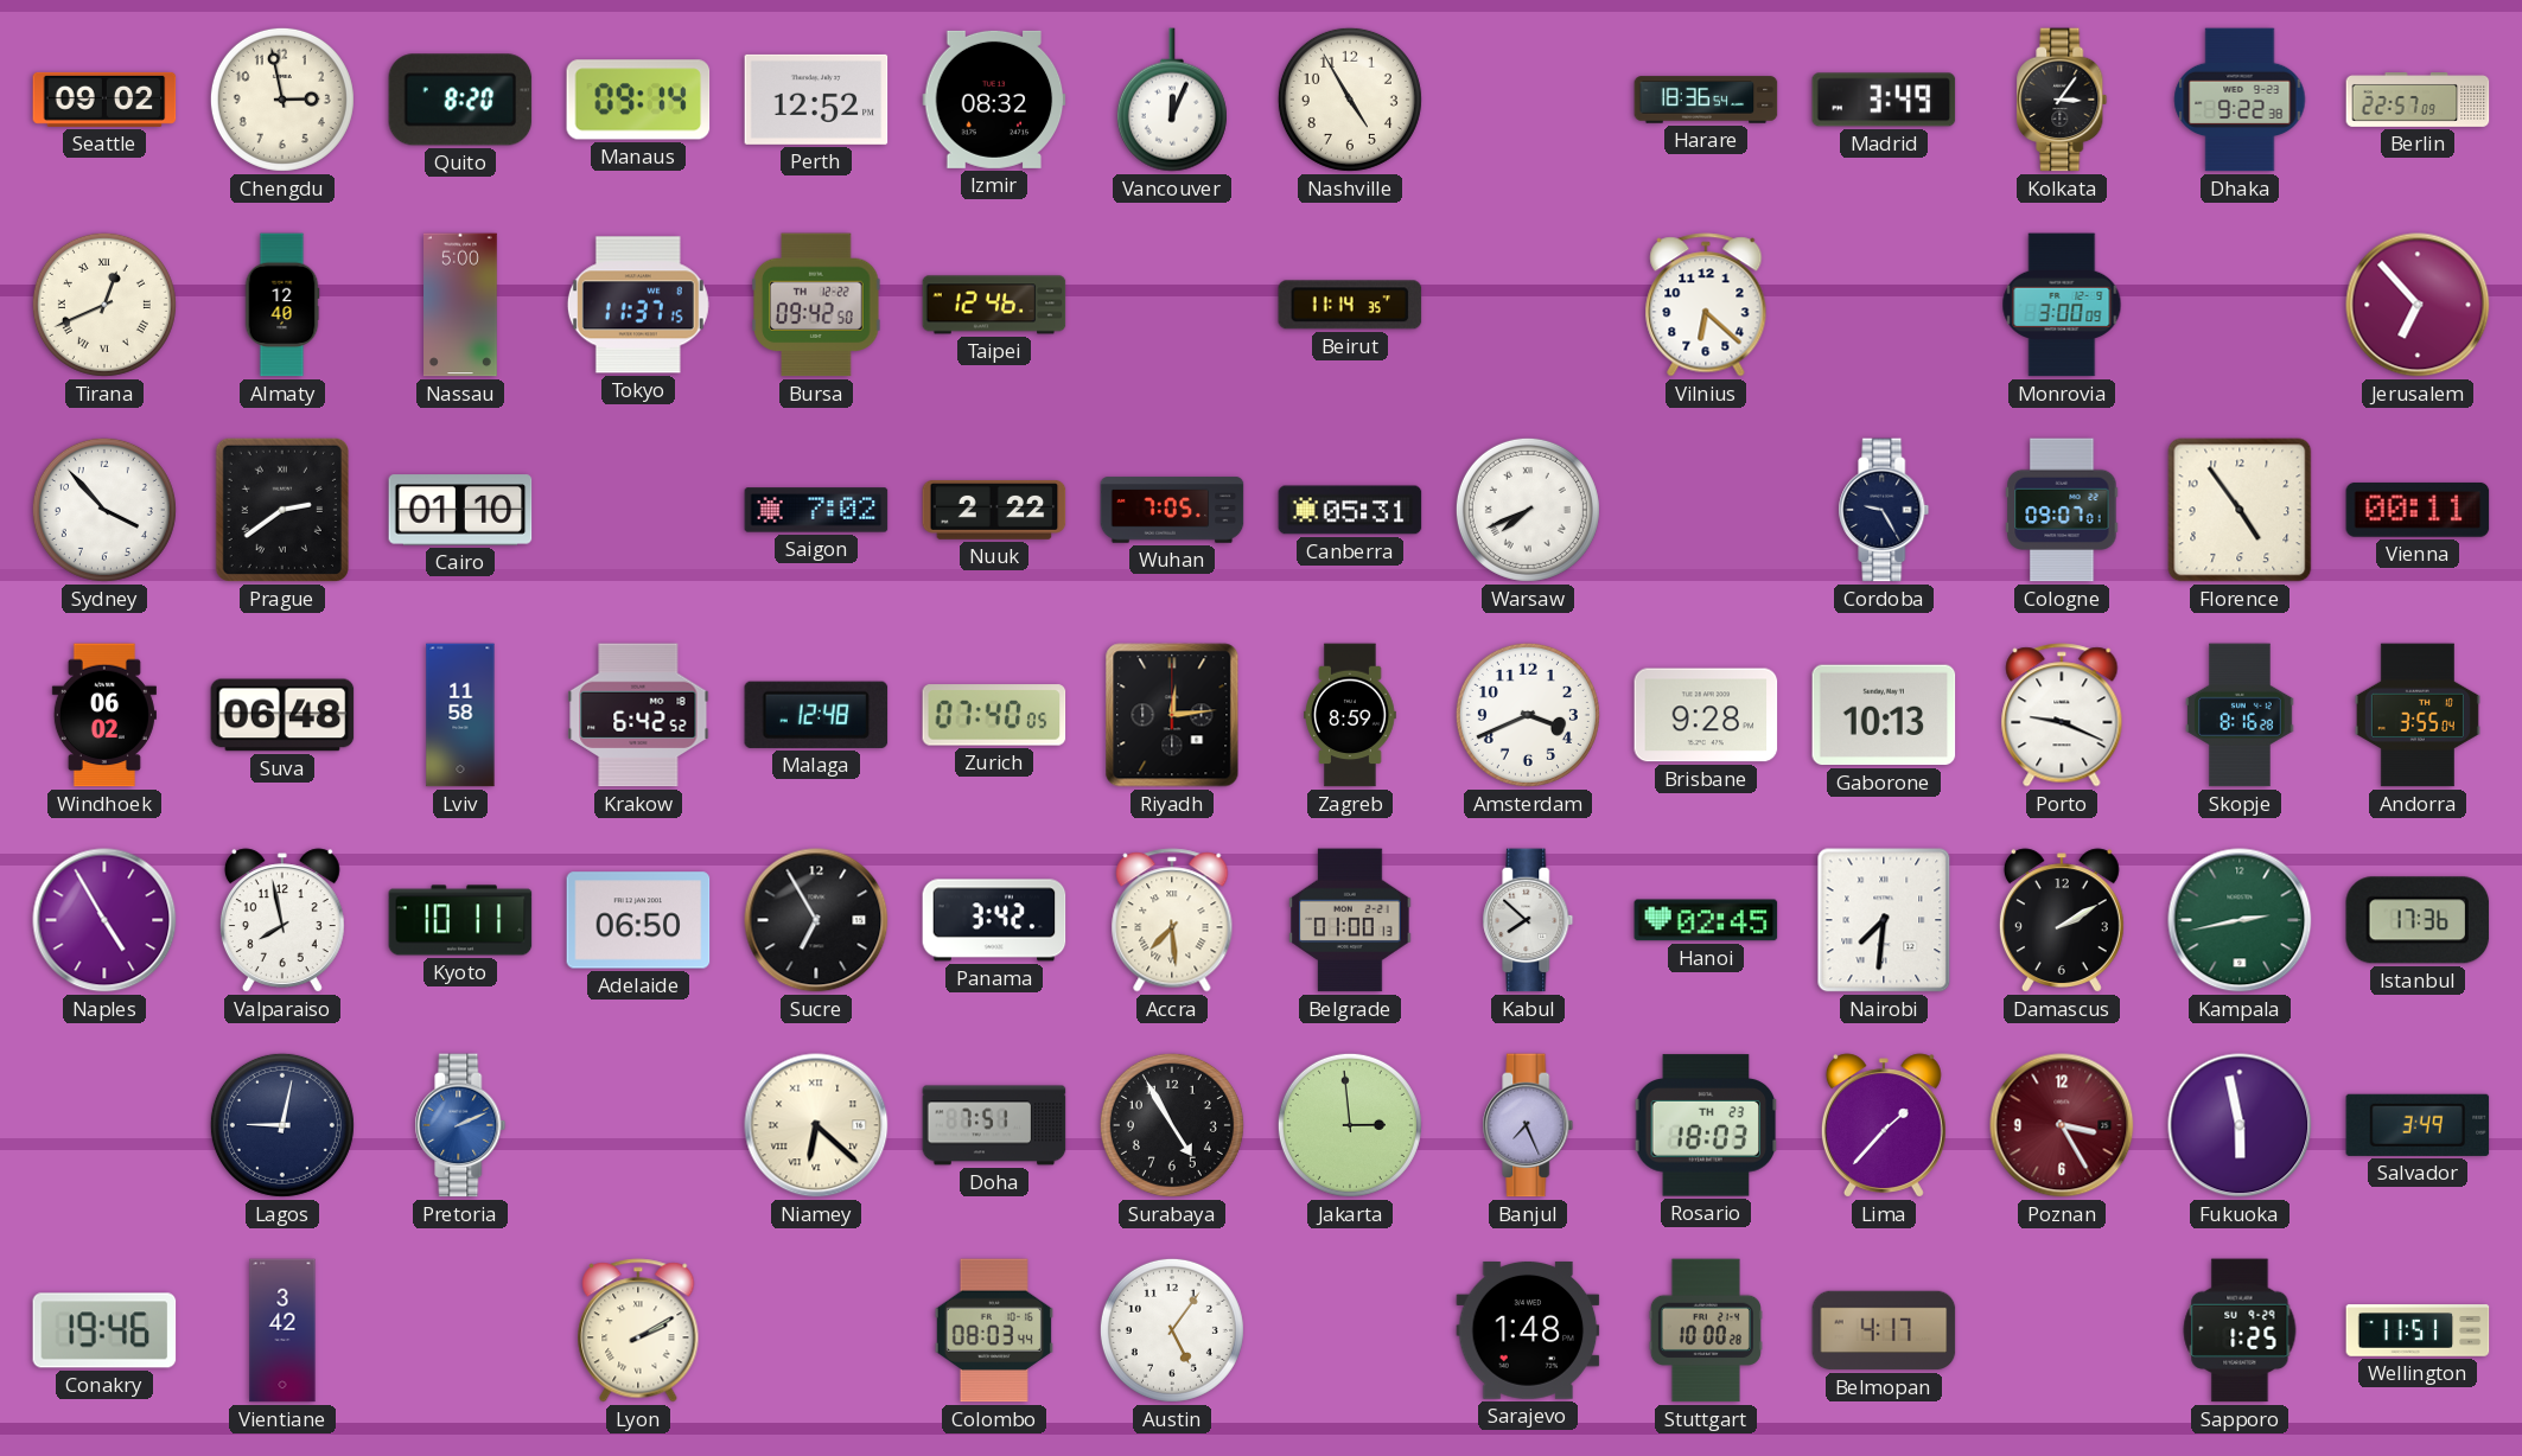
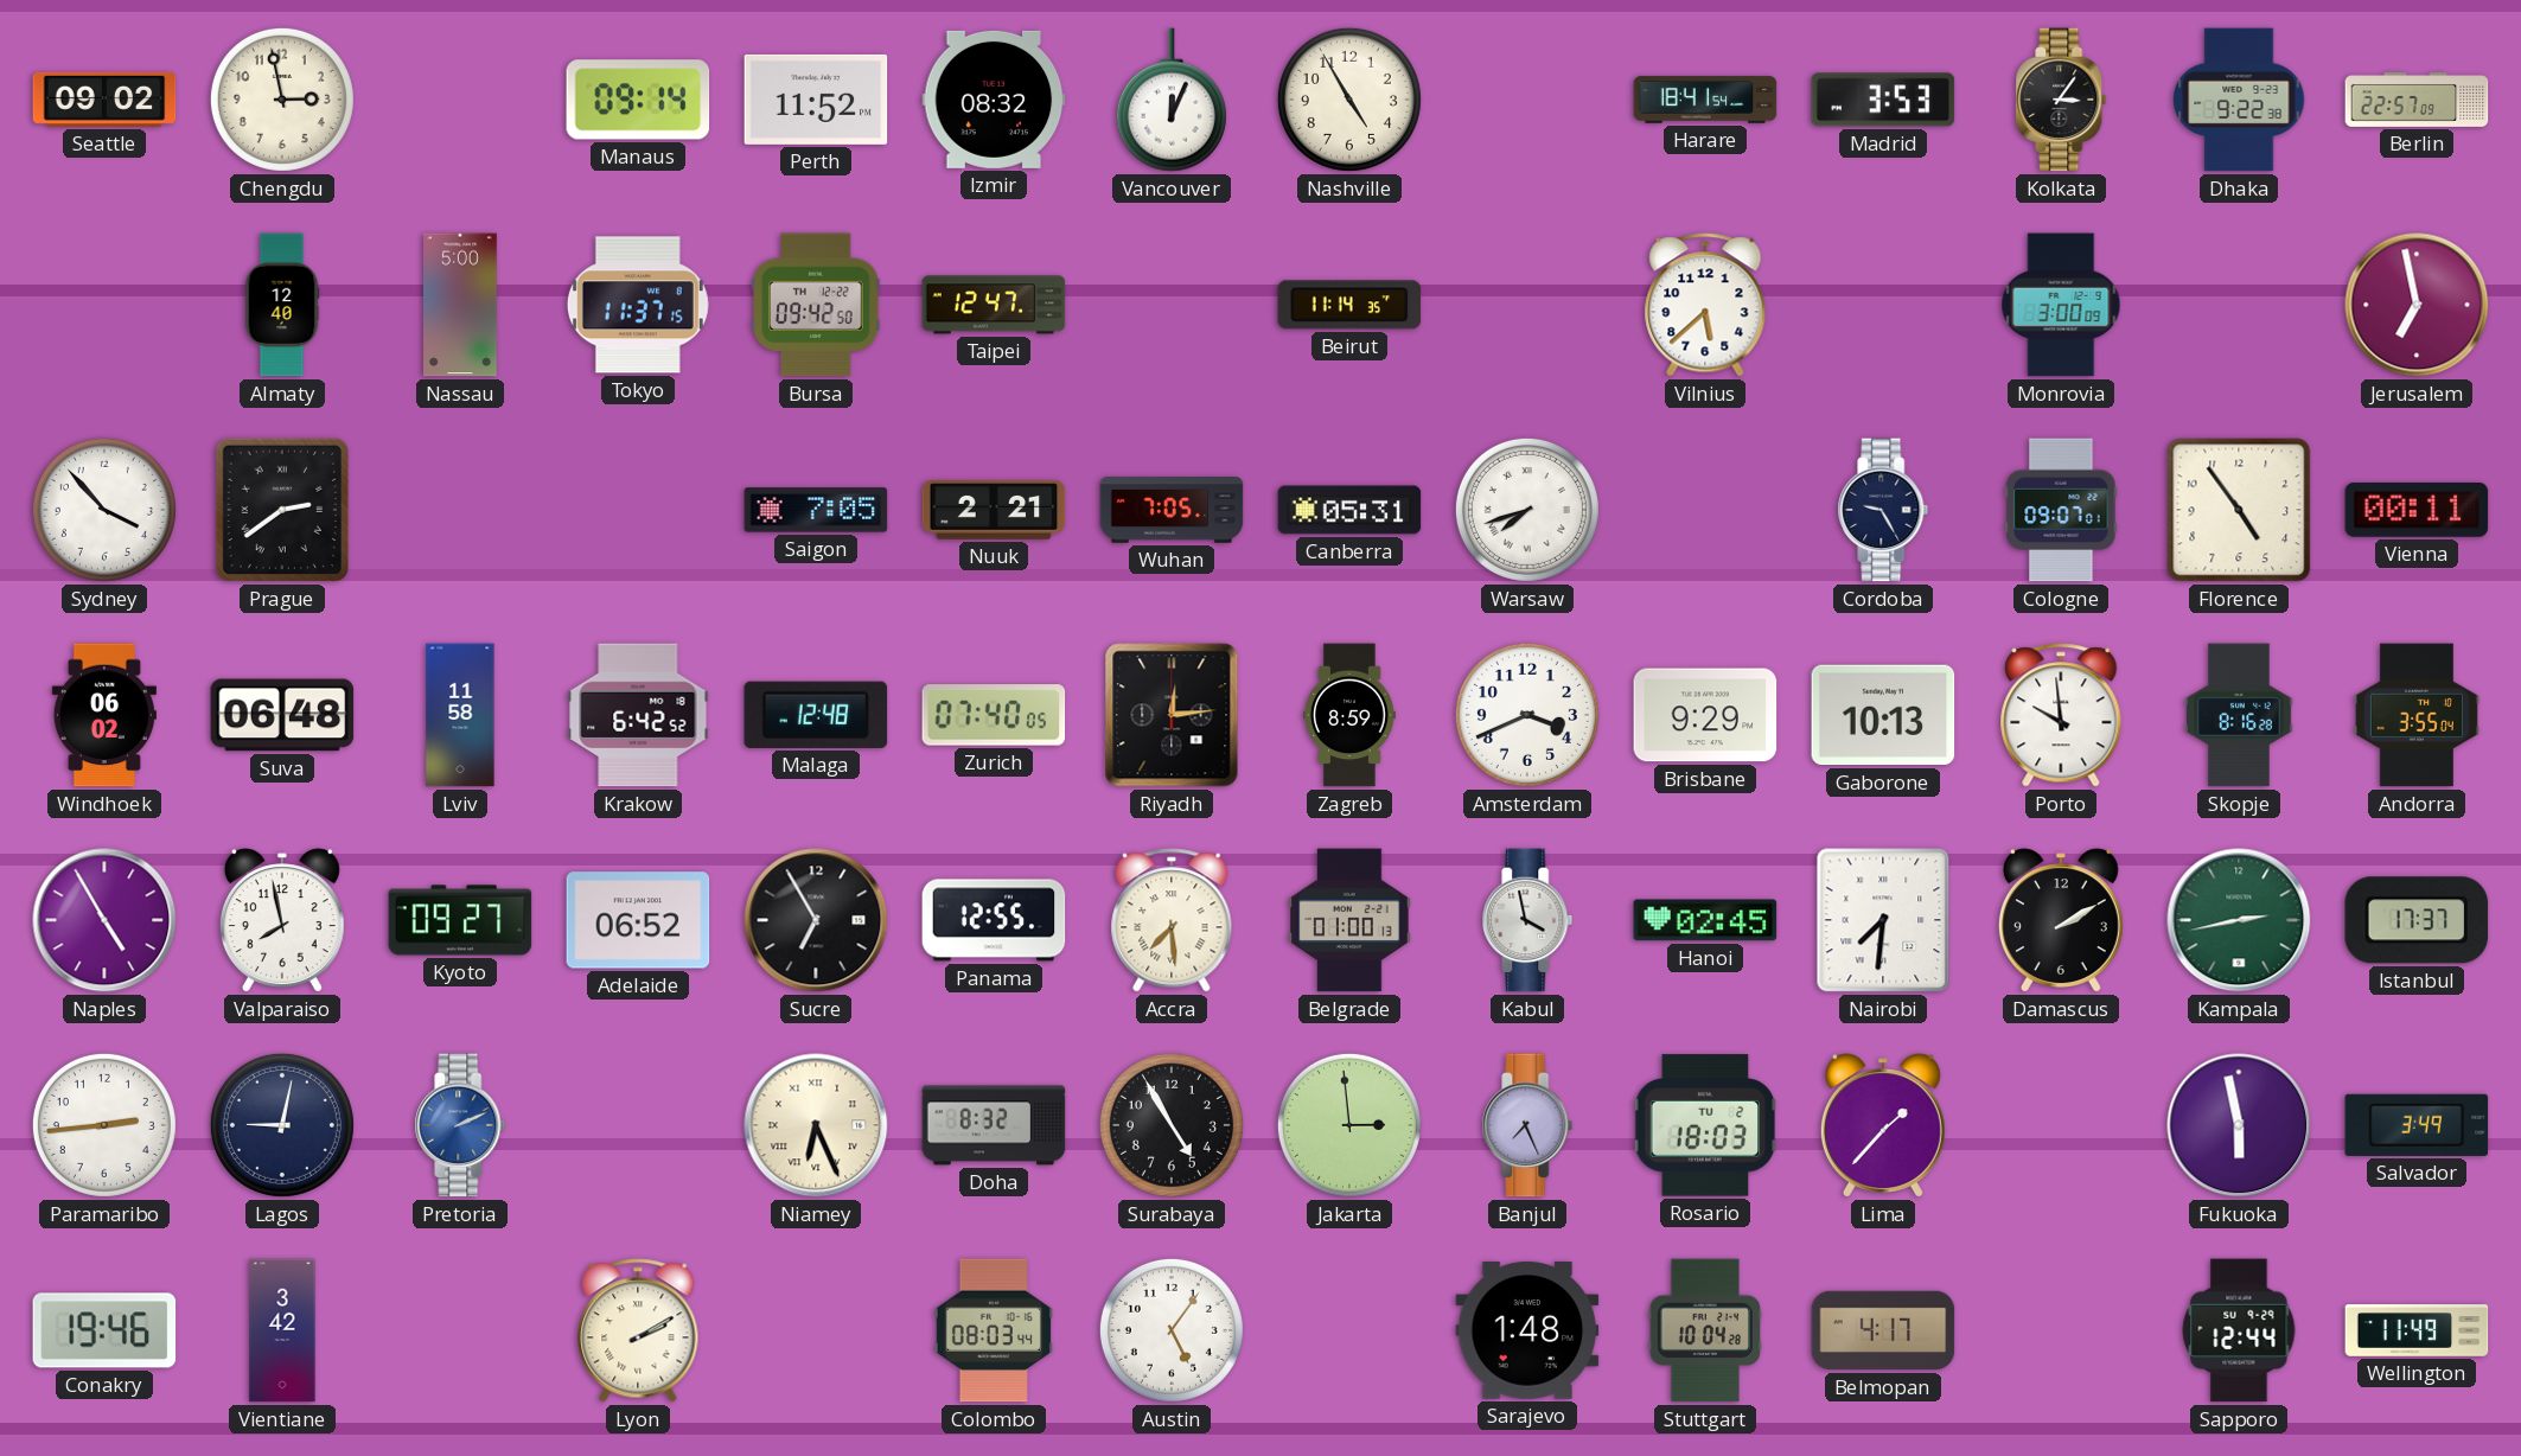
Quito: 8:20 -> none (460, 100)
Perth: 12:52 -> 11:52 (816, 100)
Harare: 18:36 -> 18:41 (1705, 100)
Madrid: 3:49 -> 3:53 (1883, 100)
Tirana: 12:41 -> none (104, 305)
Taipei: 12:46 -> 12:47 (994, 305)
Vilnius: 6:22 -> 5:38 (1705, 305)
Jerusalem: 6:53 -> 6:58 (2417, 305)
Cairo: 01:10 -> none (460, 510)
Saigon: 7:02 -> 7:05 (816, 510)
Nuuk: 2:22 -> 2:21 (994, 510)
Warsaw: 7:41 -> 7:42 (1527, 510)
Brisbane: 9:28 -> 9:29 (1705, 715)
Porto: 9:19 -> 9:59 (2061, 715)
Kyoto: 10:11 -> 09:27 (460, 920)
Adelaide: 06:50 -> 06:52 (638, 920)
Panama: 3:42 -> 12:55 (994, 920)
Kabul: 7:52 -> 3:58 (1527, 920)
Istanbul: 17:36 -> 17:37 (2417, 920)
Paramaribo: none -> 2:44 (104, 1125)
Niamey: 6:22 -> 6:26 (816, 1125)
Doha: 7:51 -> 8:32 (994, 1125)
Rosario date: TH 23 -> TU 2 (1705, 1125)
Poznan: 3:25 -> none (2062, 1125)
Stuttgart: 10:00 -> 10:04 (1705, 1330)
Sapporo: 1:25 -> 12:44 (2239, 1330)
Wellington: 11:51 -> 11:49 (2417, 1330)
